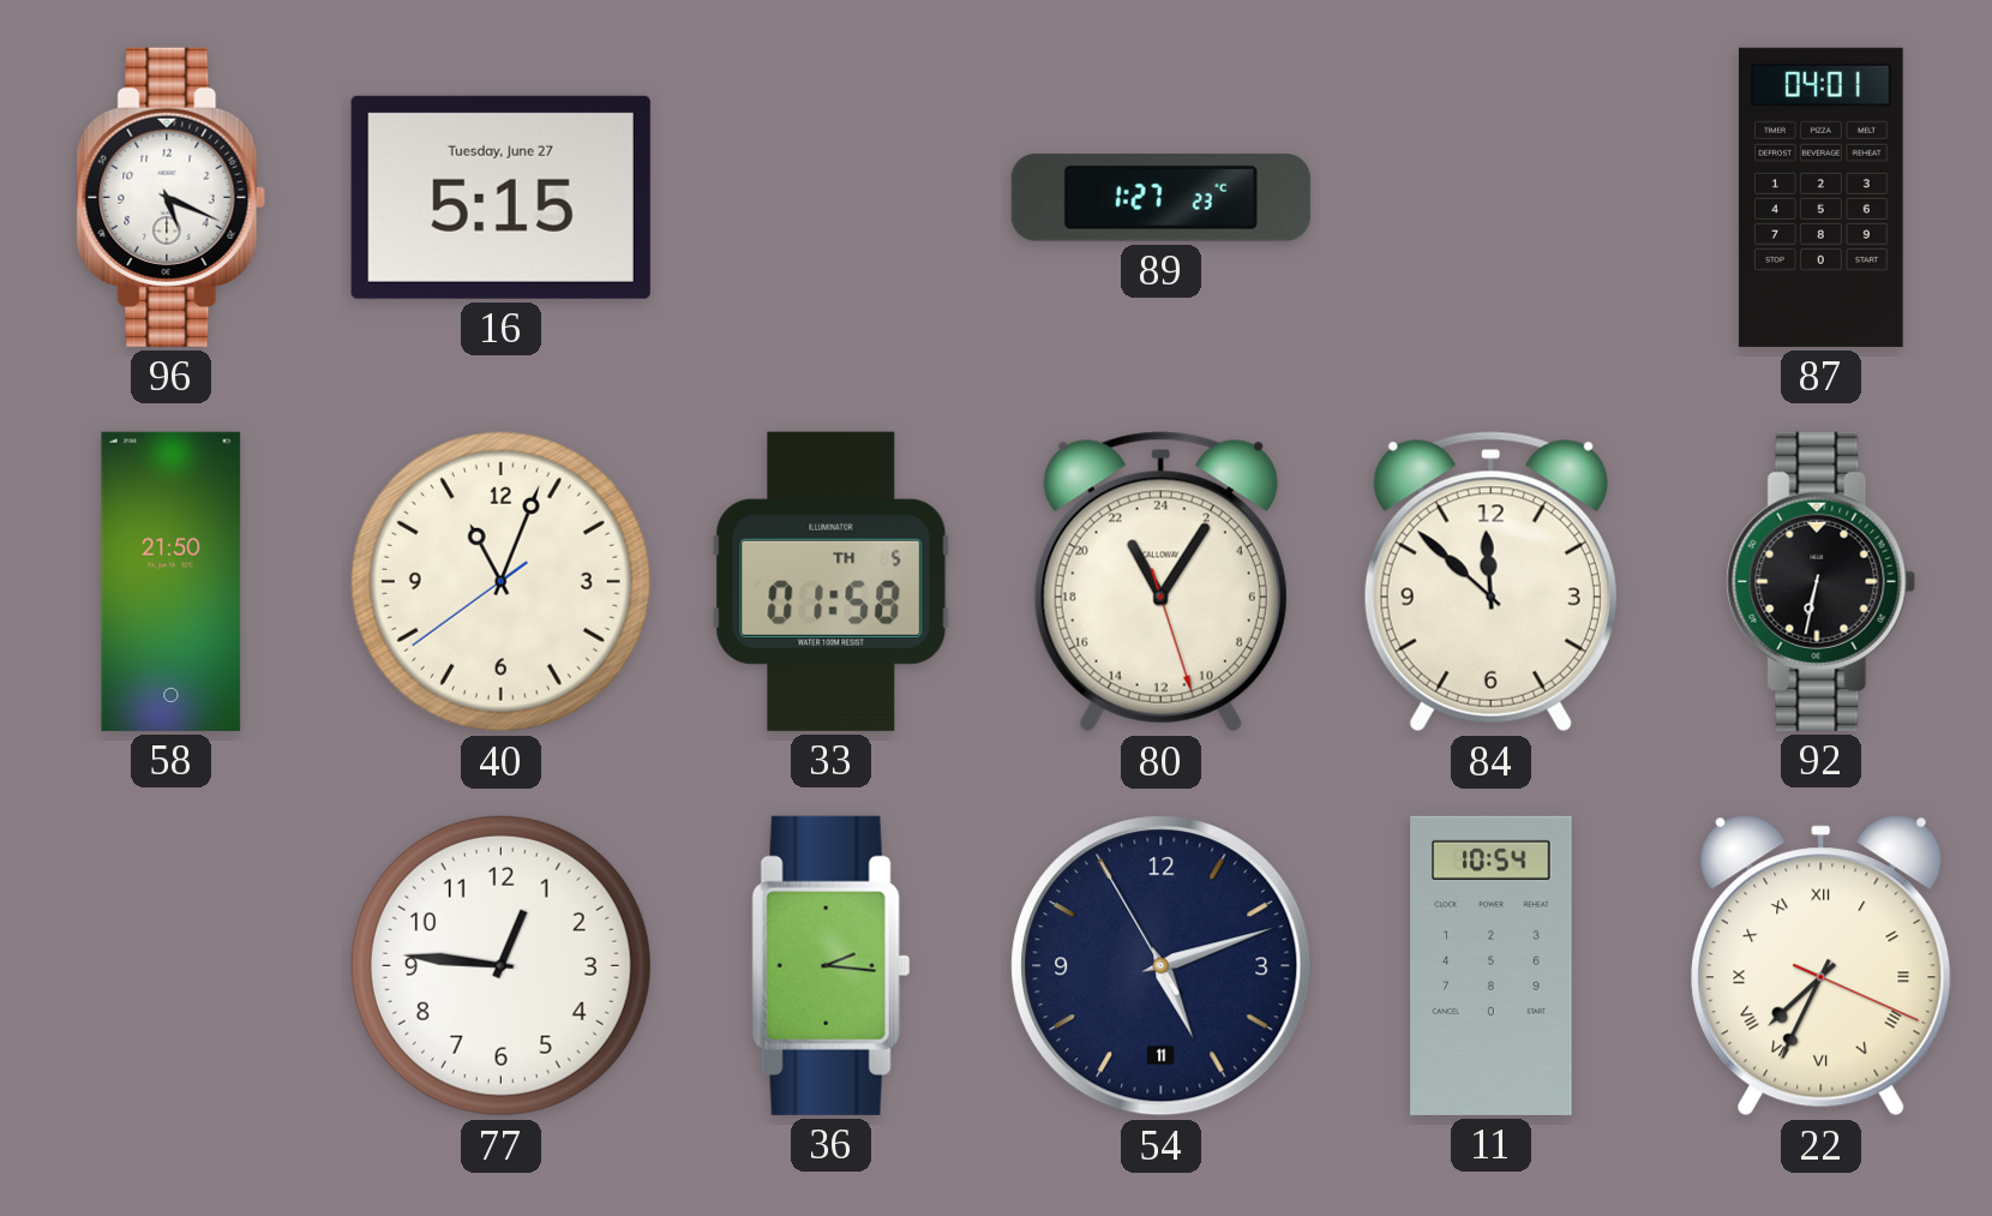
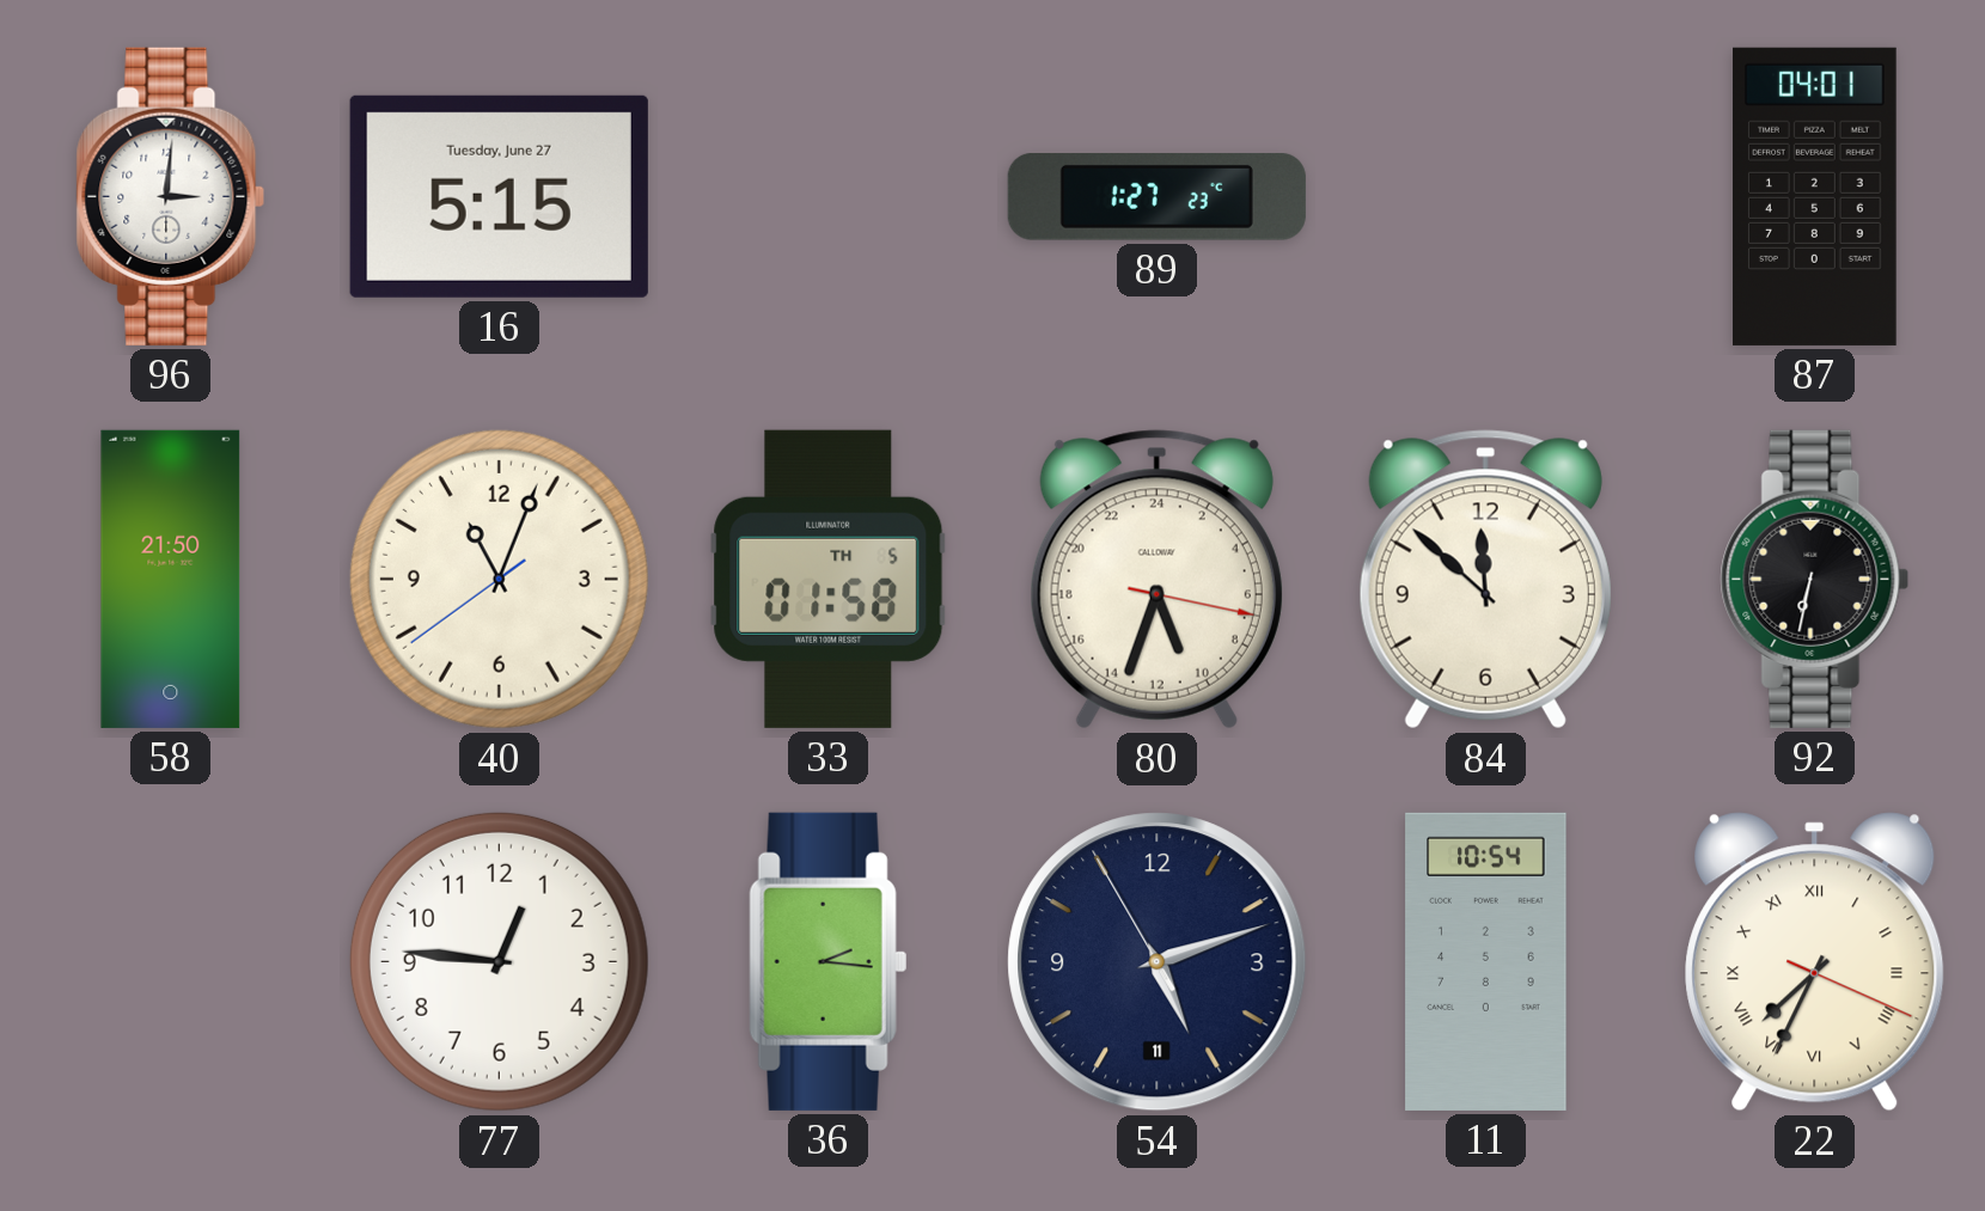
96: 5:19 -> 3:01 (171, 196)
80: 22:05 -> 10:33 (1156, 580)
